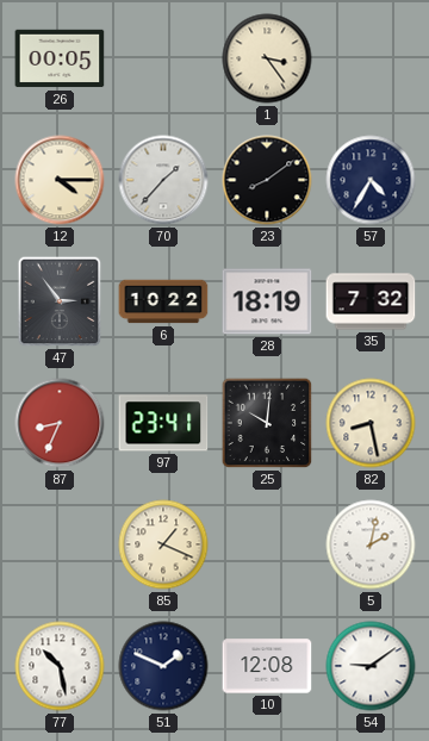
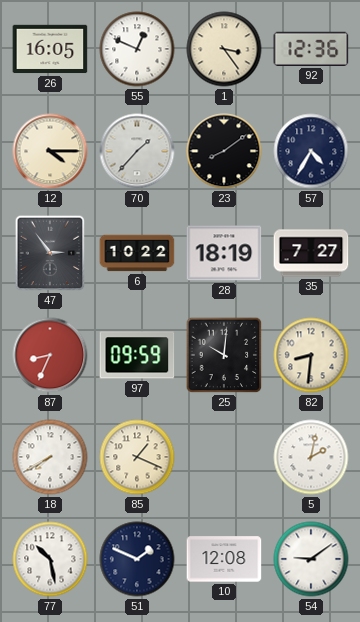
26: 00:05 -> 16:05 (50, 49)
55: none -> 12:49 (137, 49)
92: none -> 12:36 (311, 49)
35: 7:32 -> 7:27 (311, 253)
97: 23:41 -> 09:59 (137, 355)
82: 8:28 -> 8:31 (311, 355)
18: none -> 7:40 (50, 457)
